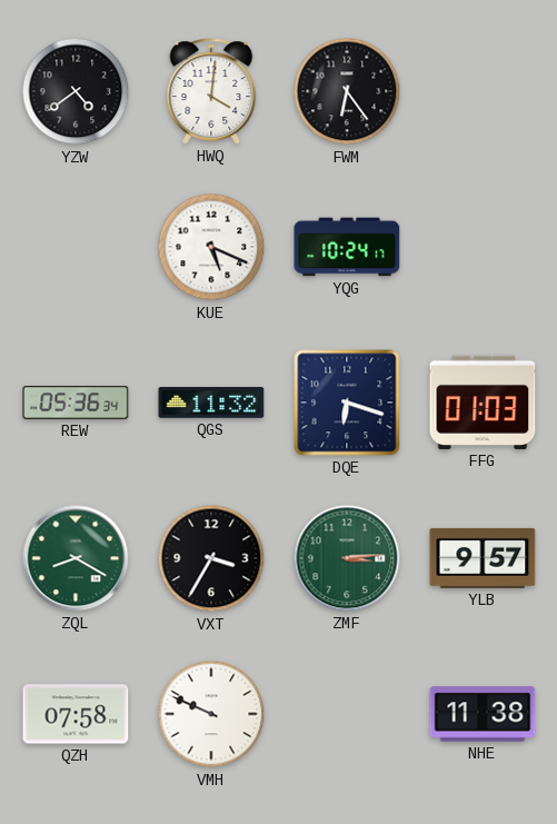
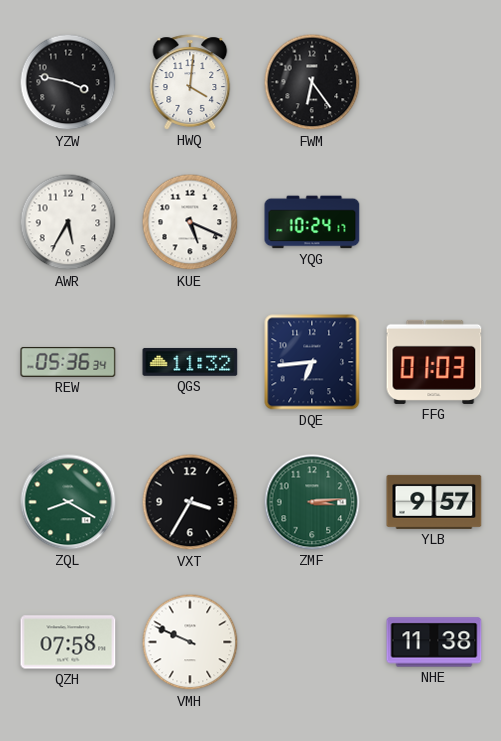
YZW: 4:39 -> 3:47 (68, 82)
AWR: none -> 5:35 (68, 222)
DQE: 6:18 -> 6:44 (312, 362)
